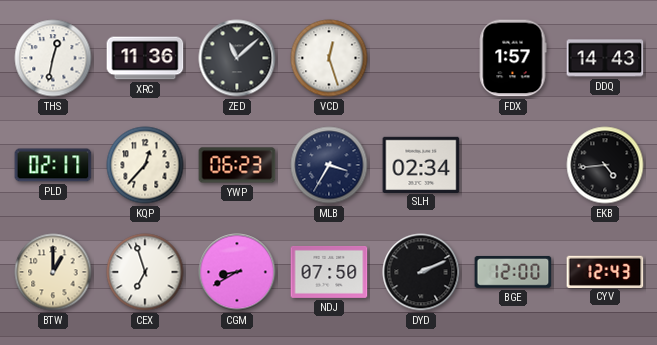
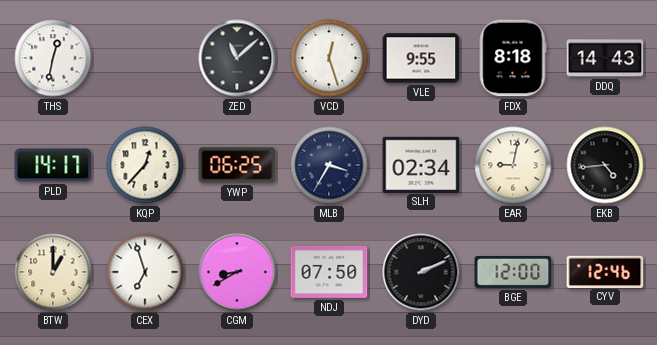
XRC: 11:36 -> none (145, 58)
VLE: none -> 9:55 (421, 58)
FDX: 1:57 -> 8:18 (513, 58)
PLD: 02:17 -> 14:17 (53, 165)
YWP: 06:23 -> 06:25 (237, 165)
EAR: none -> 9:02 (513, 165)
CYV: 12:43 -> 12:46 (605, 271)
